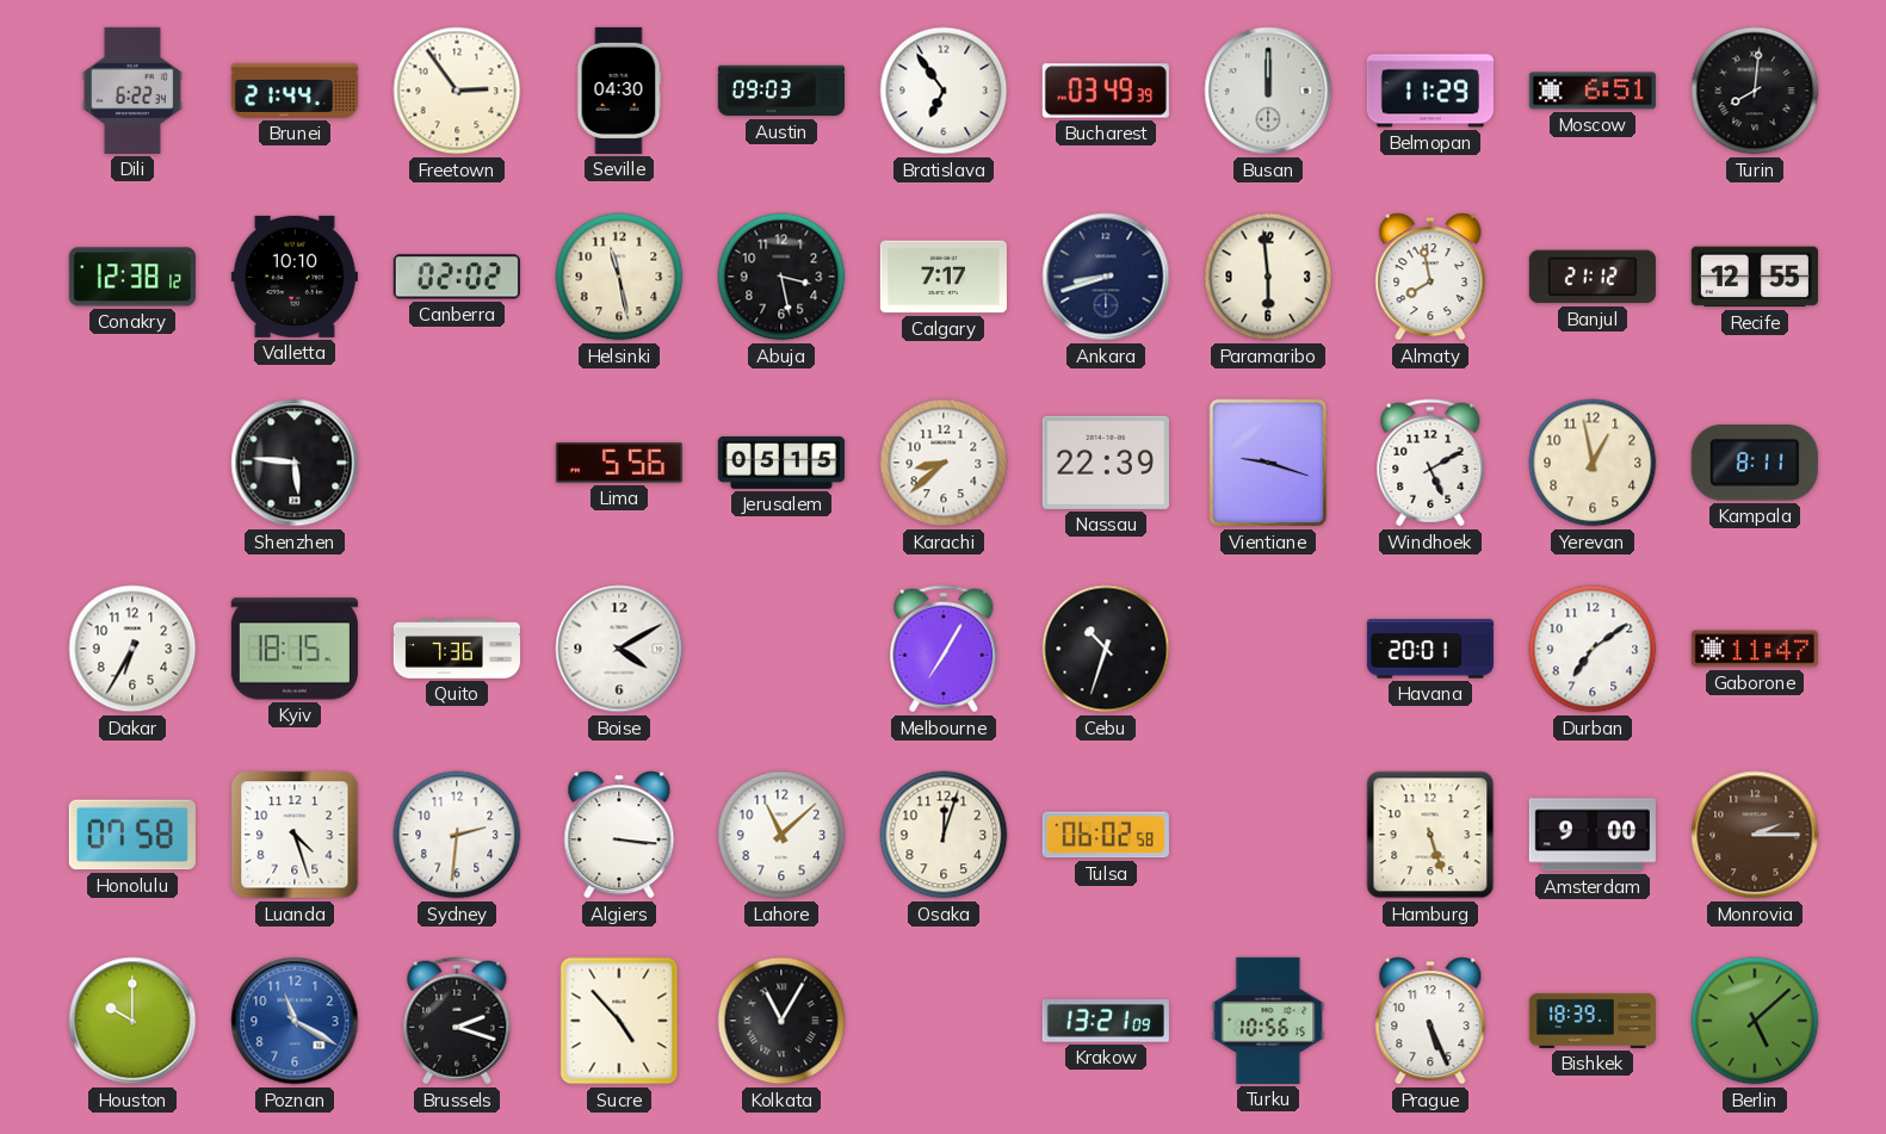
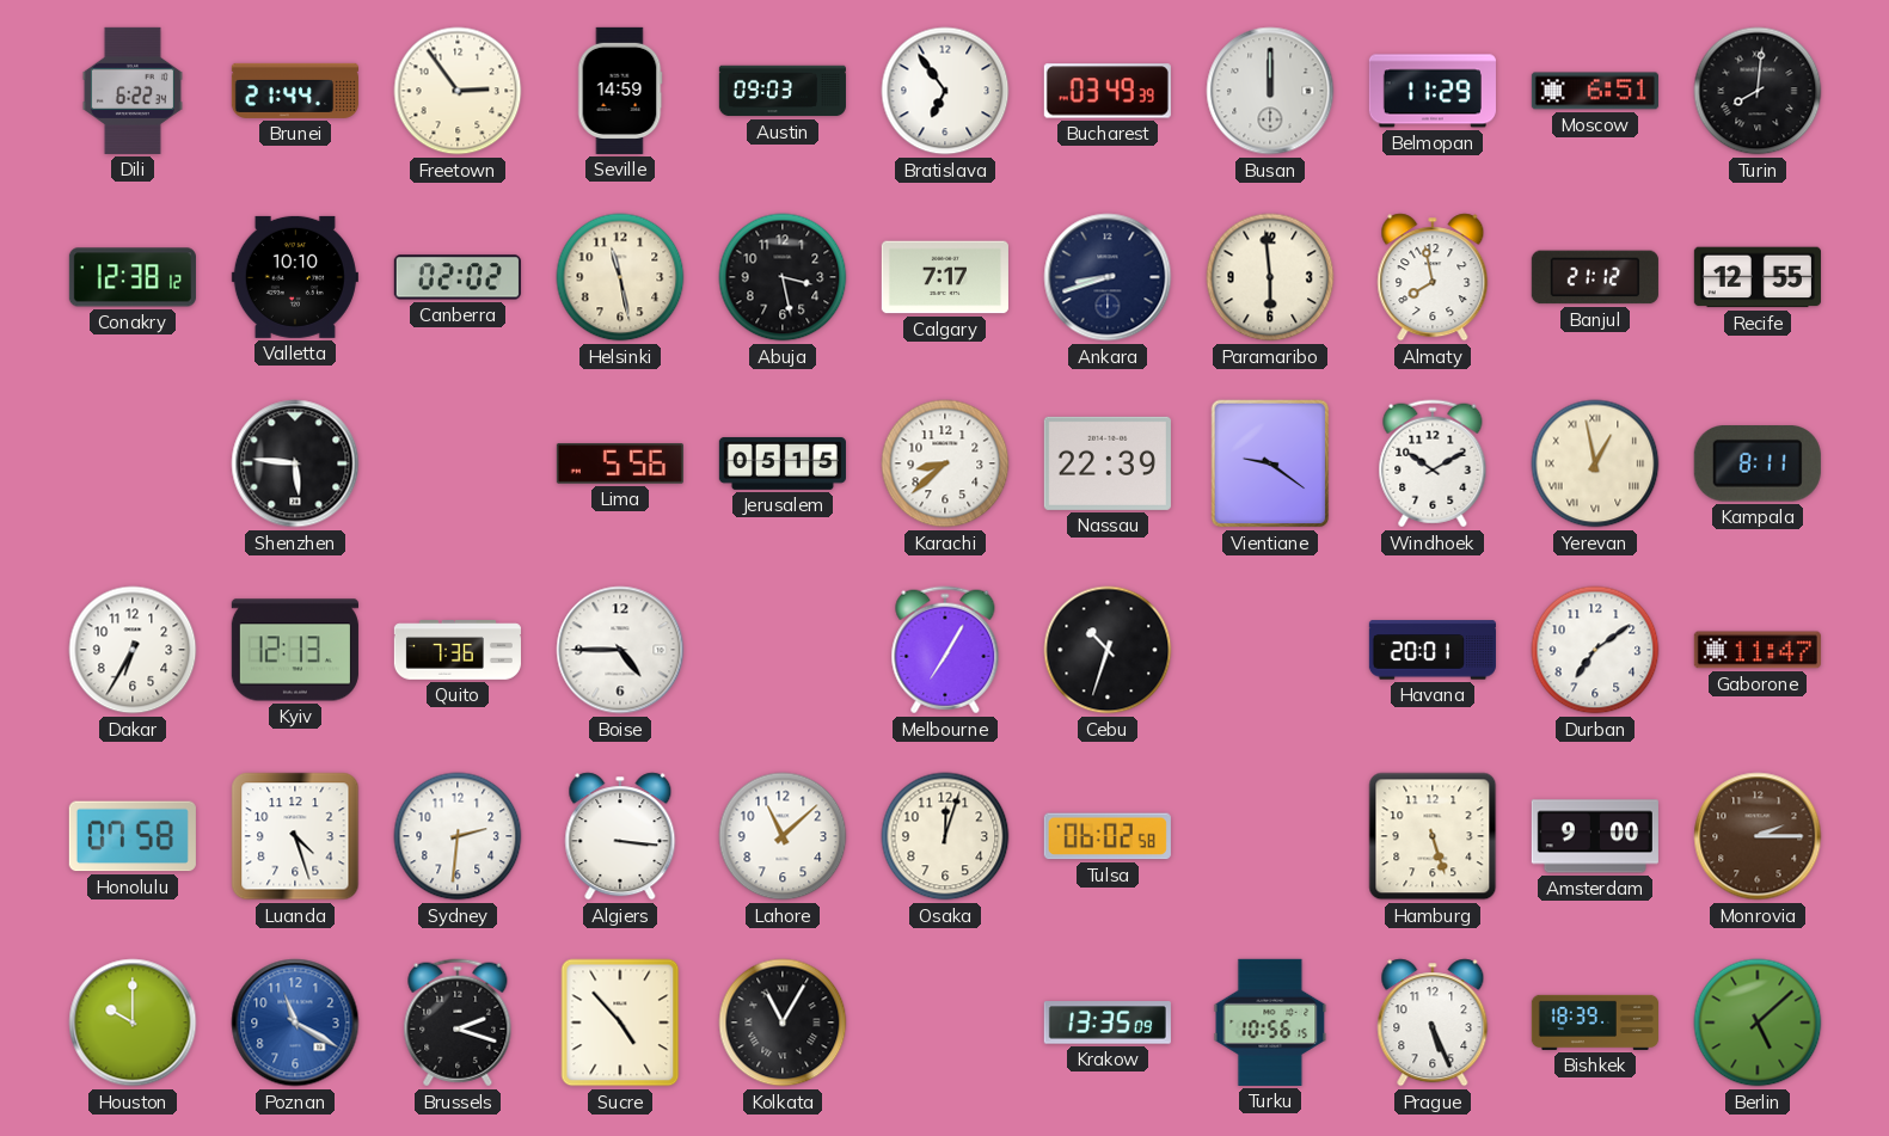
Seville: 04:30 -> 14:59 (620, 91)
Vientiane: 9:18 -> 9:21 (1270, 463)
Windhoek: 5:10 -> 10:10 (1433, 463)
Yerevan numerals: Arabic -> Roman (1595, 463)
Kyiv: 18:15 -> 12:13 (295, 650)
Boise: 4:10 -> 4:45 (620, 650)
Krakow: 13:21 -> 13:35 (1108, 1023)
